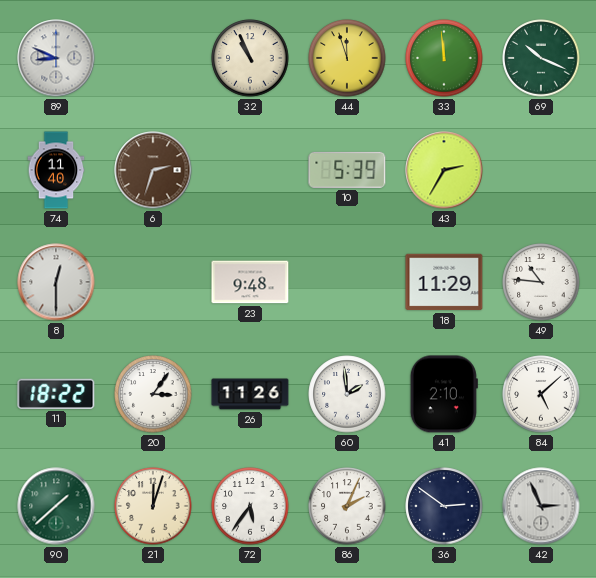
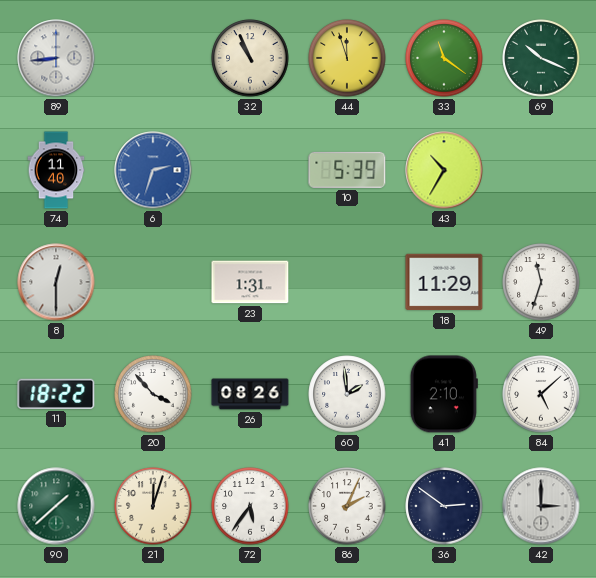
89: 8:49 -> 8:44 (56, 58)
33: 11:59 -> 11:21 (444, 58)
6 dial: brown -> blue (153, 170)
43: 2:35 -> 10:35 (444, 170)
23: 9:48 -> 1:31 (250, 282)
49: 10:46 -> 11:33 (541, 282)
20: 3:06 -> 3:53 (153, 394)
26: 11:26 -> 08:26 (250, 394)
42: 2:56 -> 3:00 (541, 506)
